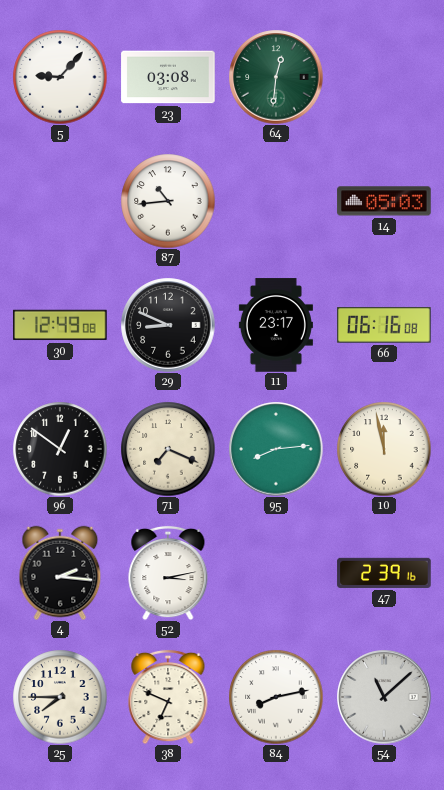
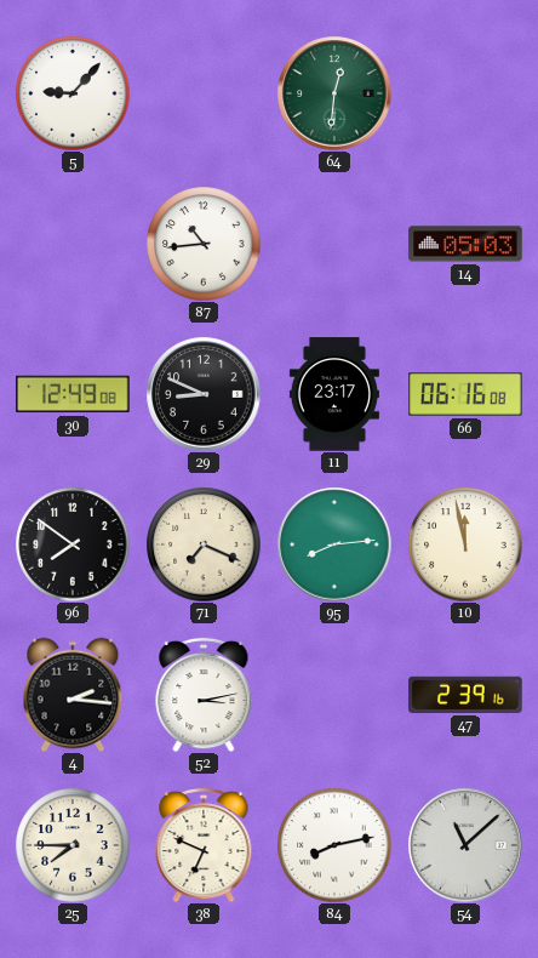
23: 03:08 -> none (168, 77)
96: 12:51 -> 7:51 (73, 544)
